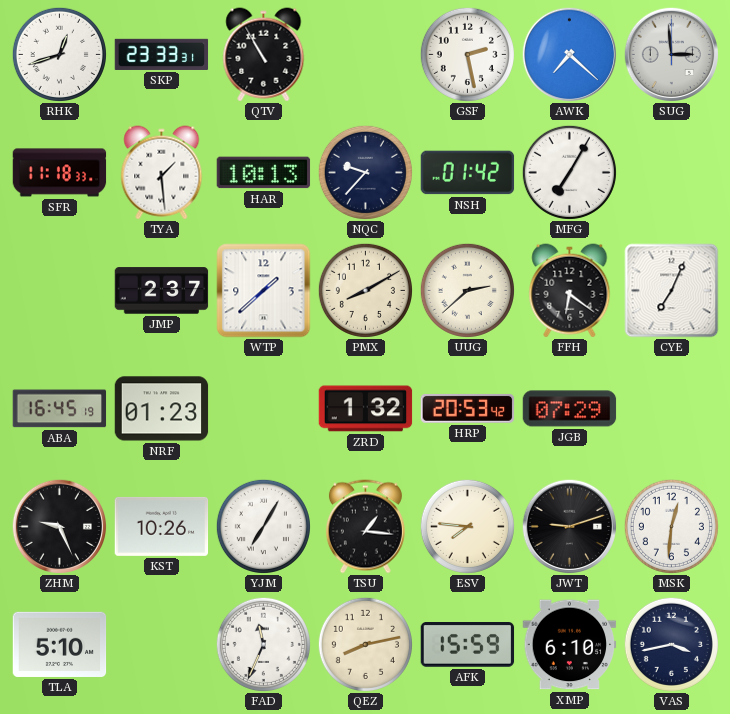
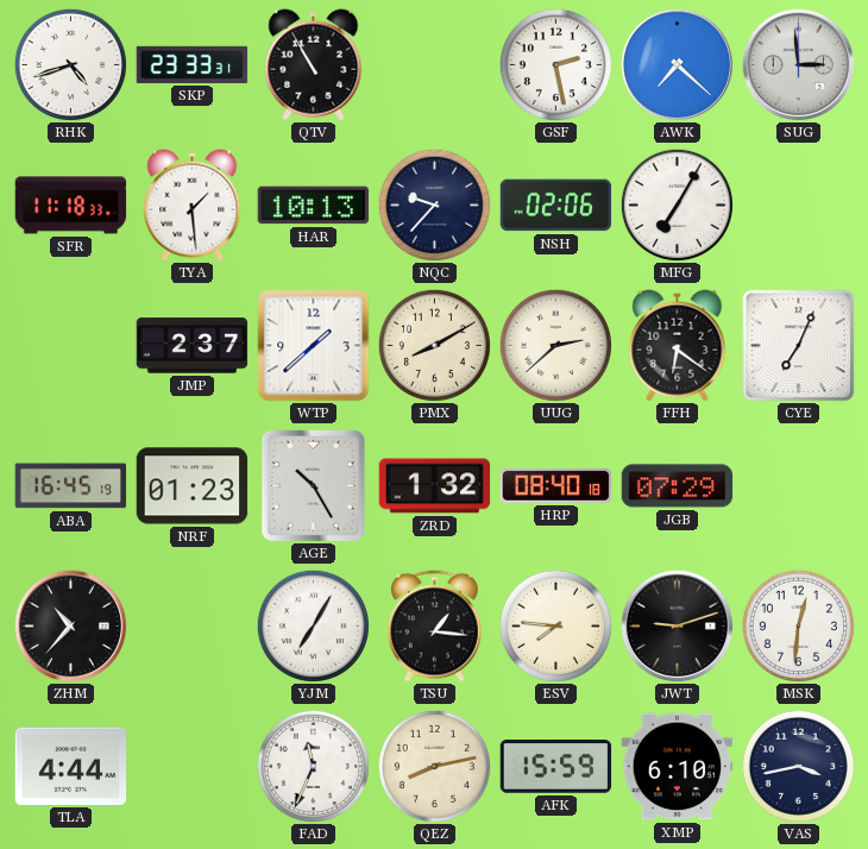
RHK: 12:42 -> 4:42 (70, 64)
NSH: 01:42 -> 02:06 (556, 206)
AGE: none -> 10:25 (313, 485)
HRP: 20:53 -> 08:40 (556, 485)
ZHM: 9:26 -> 10:37 (70, 625)
KST: 10:26 -> none (162, 526)
TLA: 5:10 -> 4:44 (71, 766)
